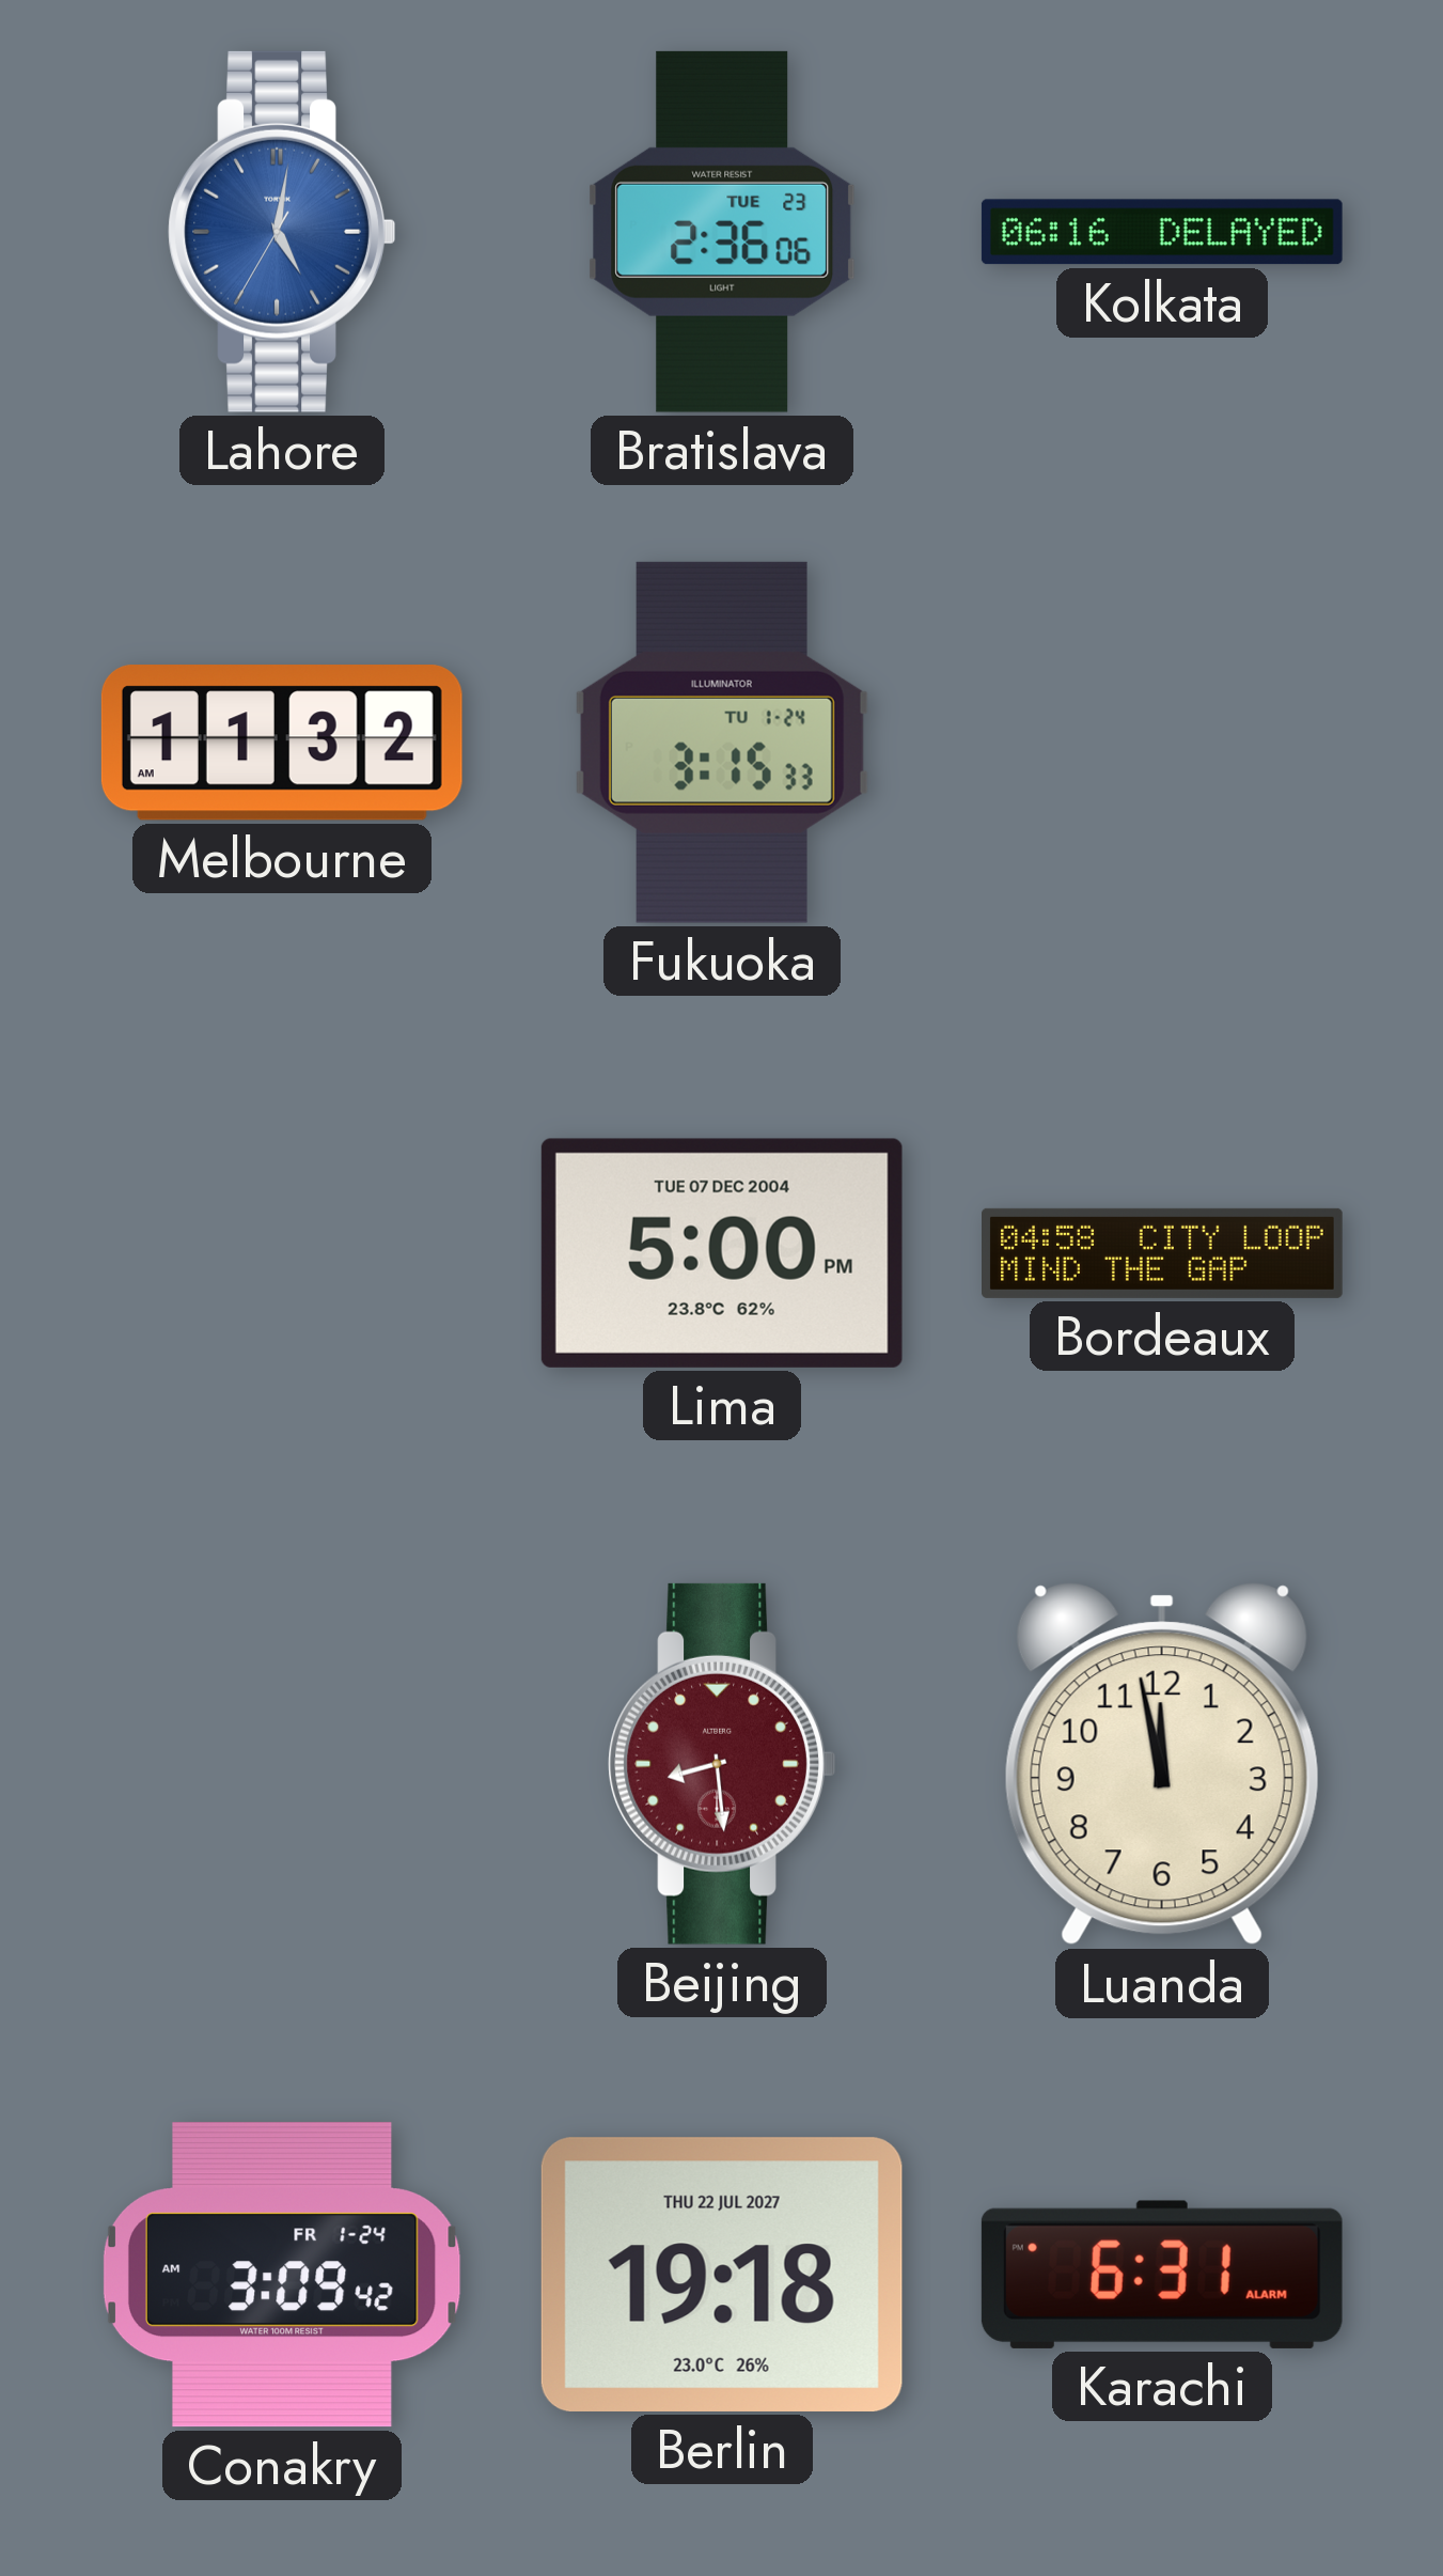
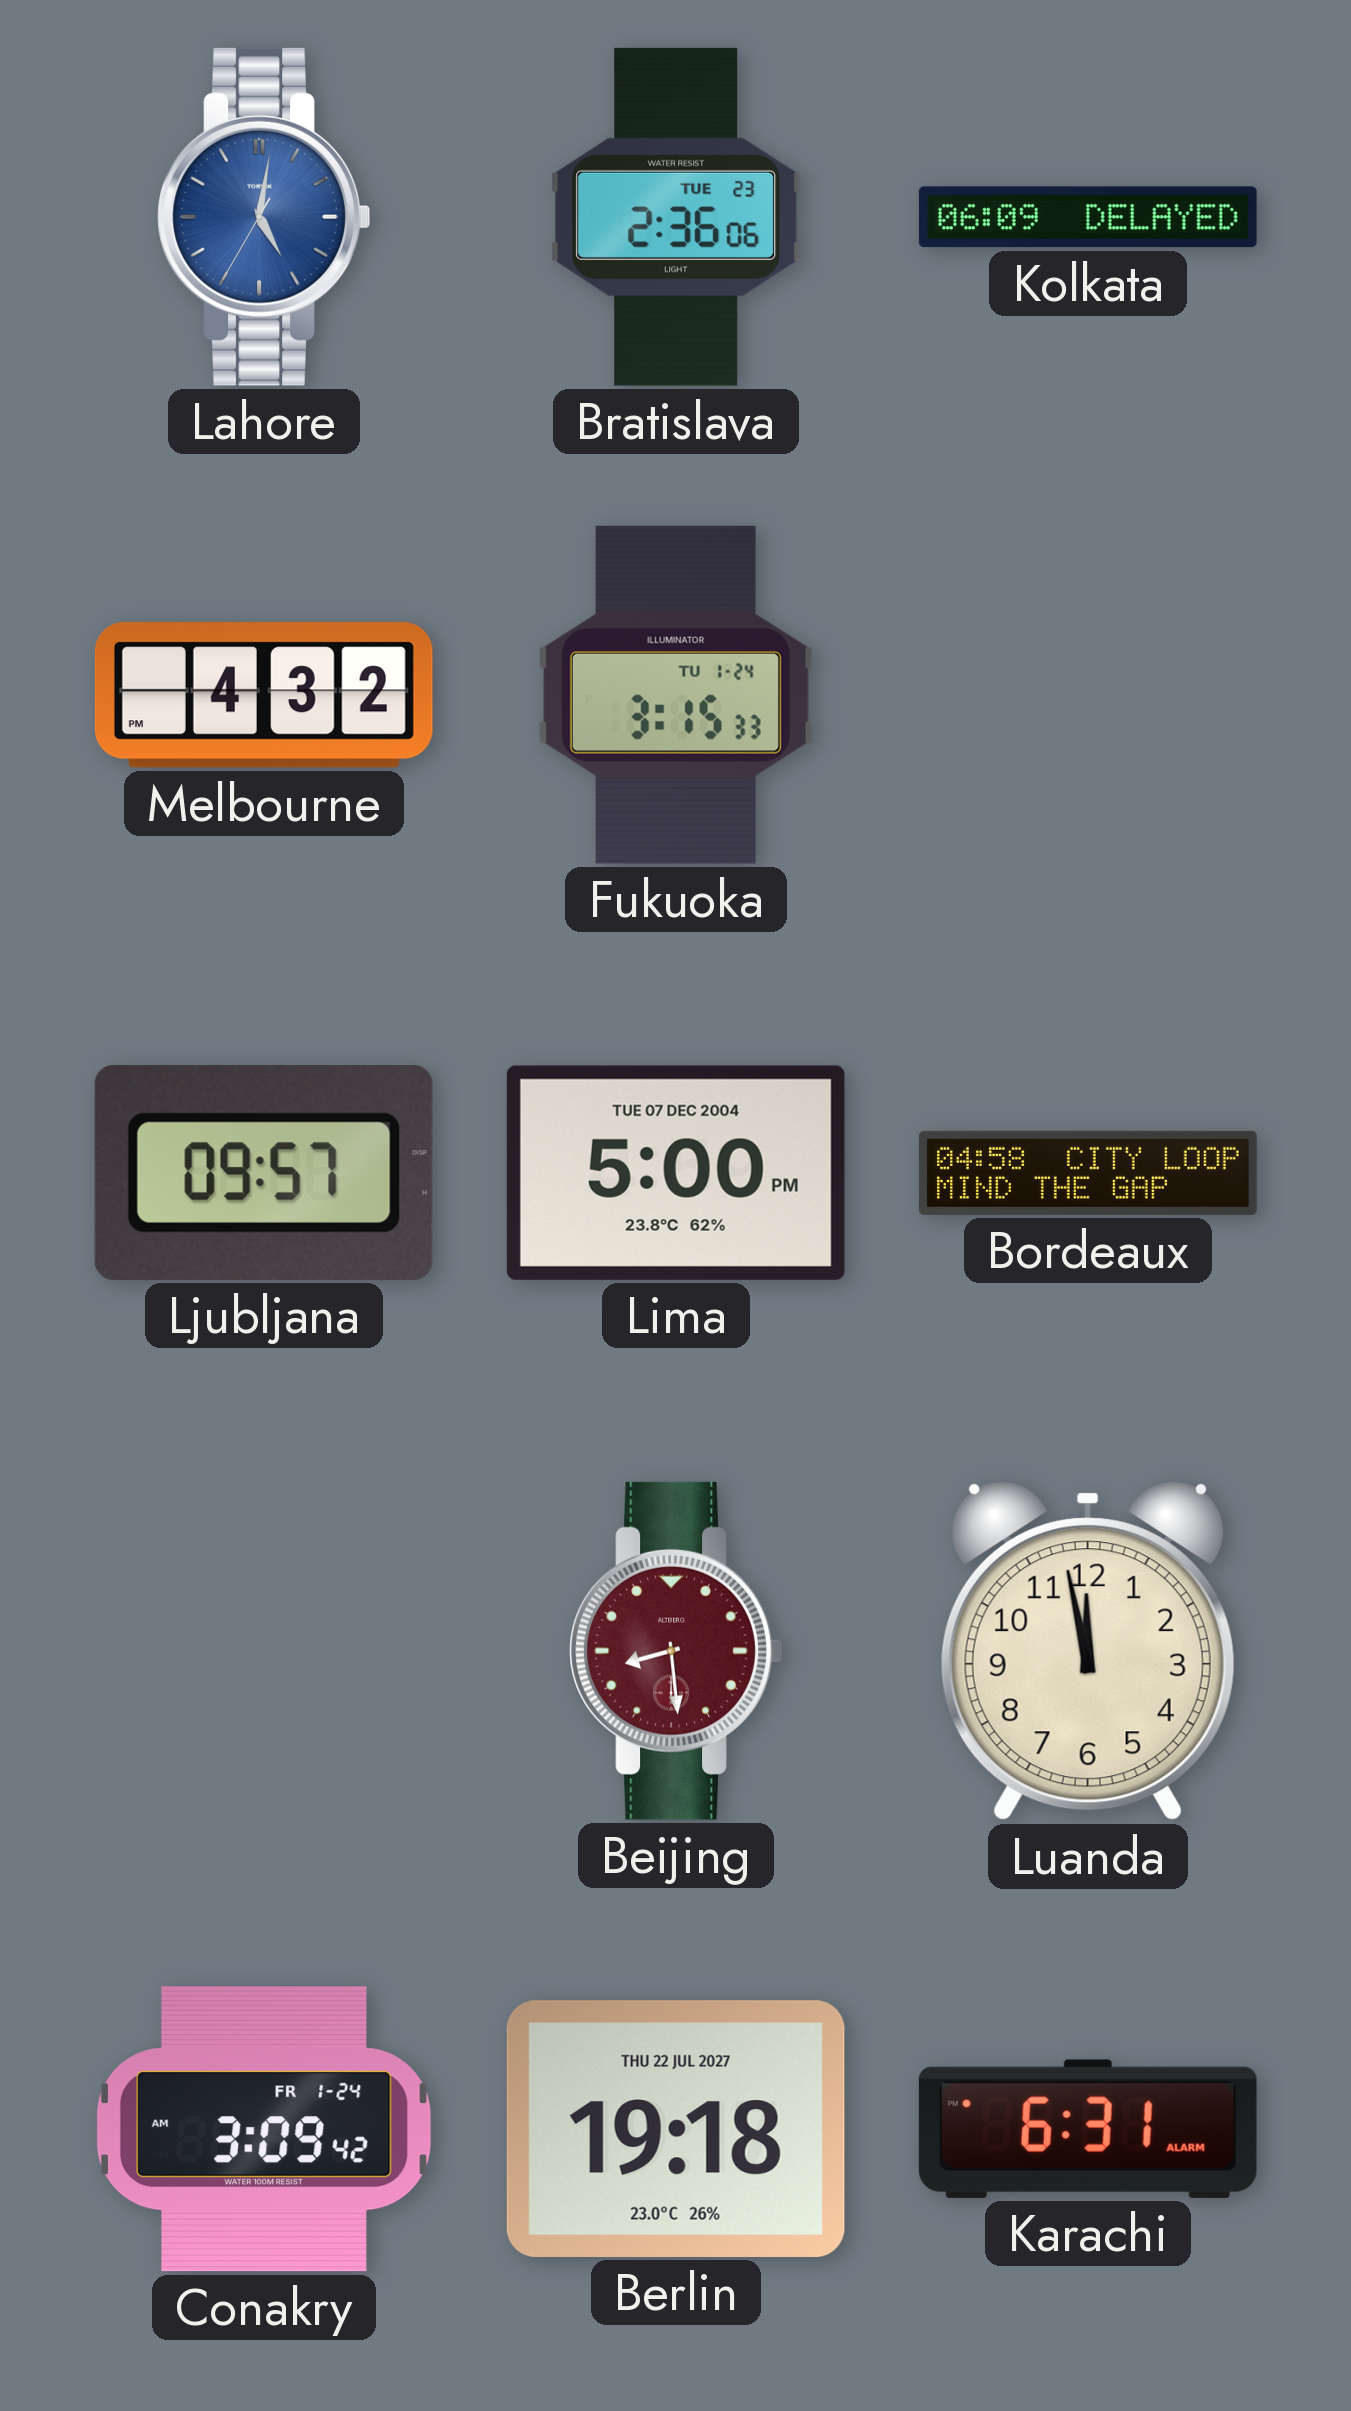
Kolkata: 06:16 -> 06:09 (1088, 217)
Melbourne: 11:32 -> 4:32 (264, 695)
Ljubljana: none -> 09:57 (264, 1173)
